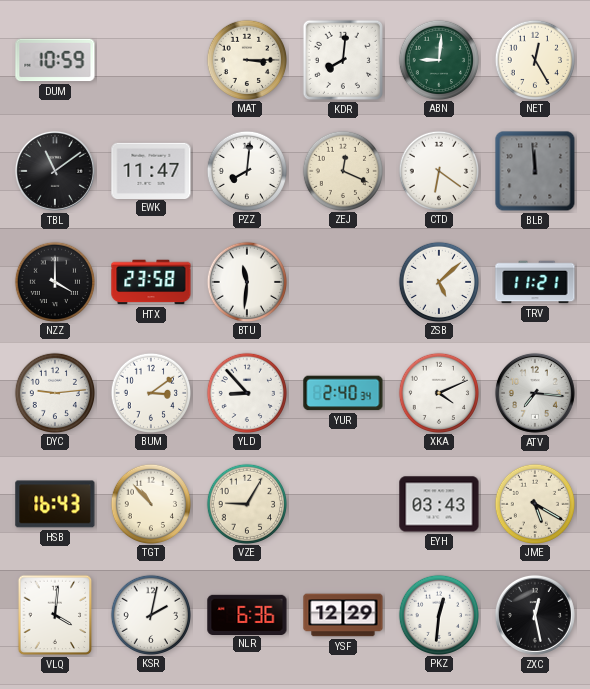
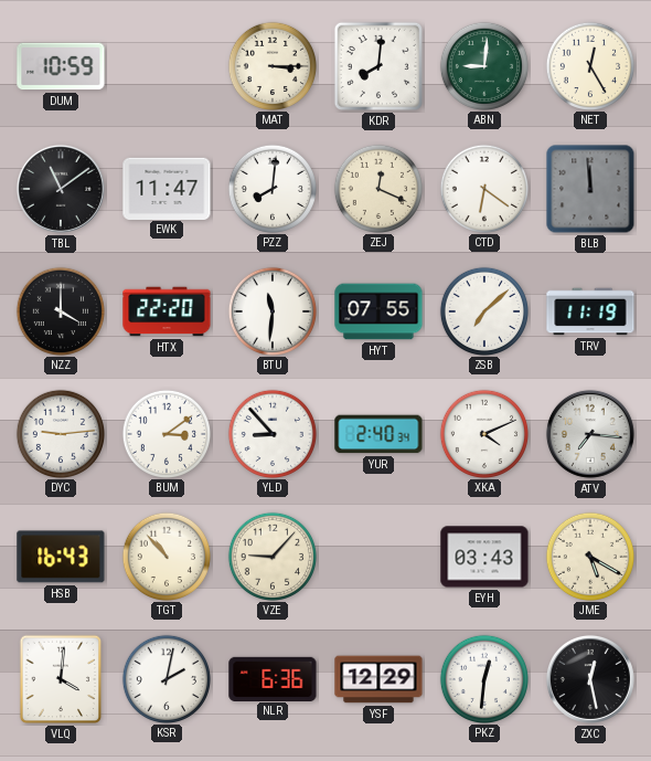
HTX: 23:58 -> 22:20 (167, 311)
HYT: none -> 07:55 (378, 311)
ZSB: 5:08 -> 7:08 (483, 310)
TRV: 11:21 -> 11:19 (590, 311)
VZE: 9:05 -> 9:07 (271, 556)
